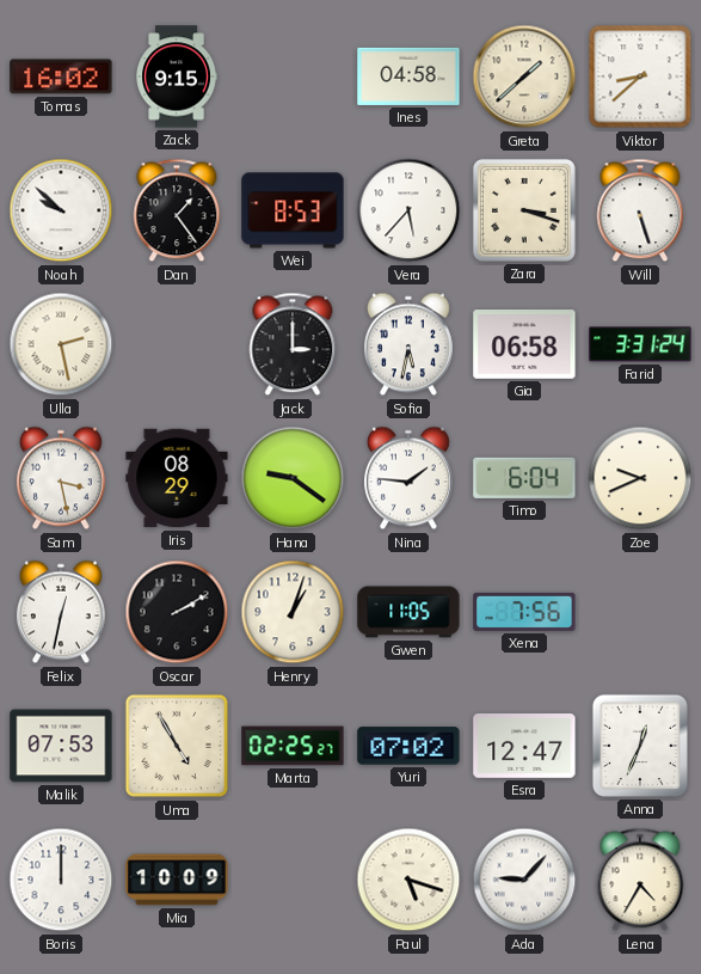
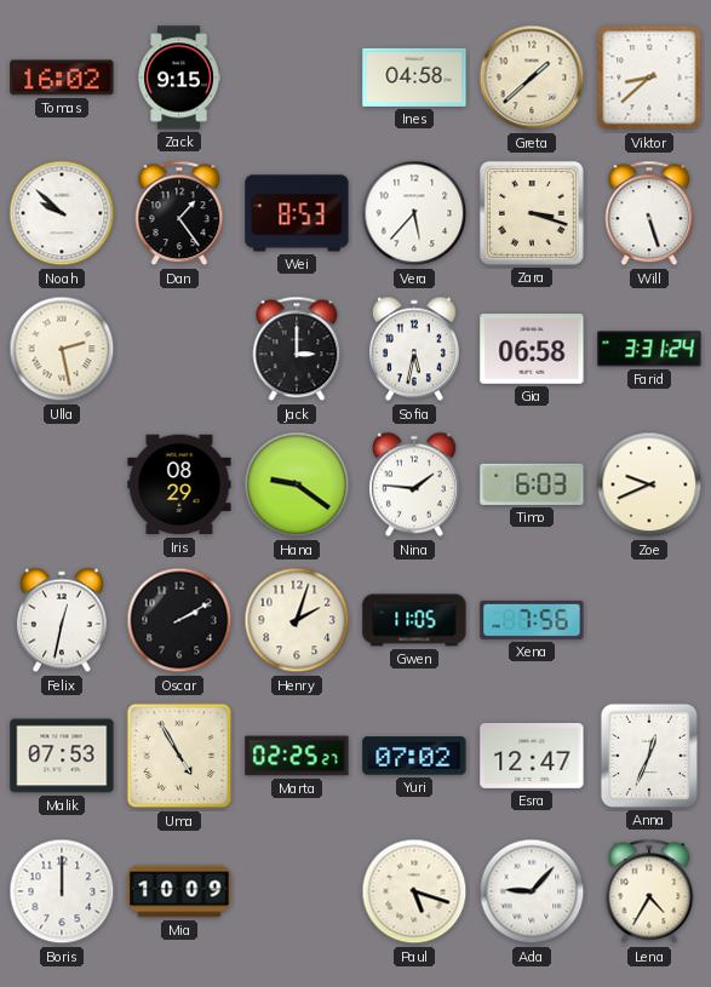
Sam: 3:28 -> none (61, 478)
Timo: 6:04 -> 6:03 (532, 484)
Henry: 1:03 -> 2:03 (297, 620)
